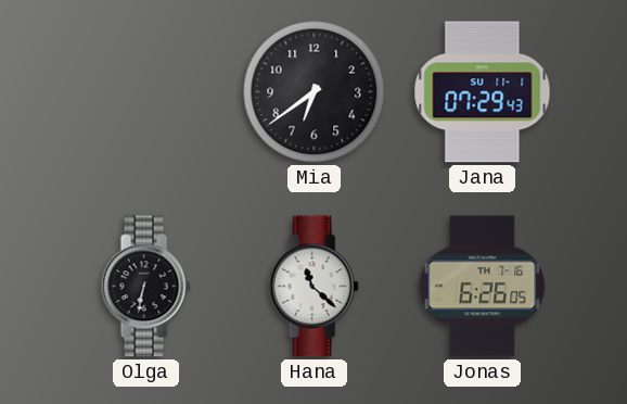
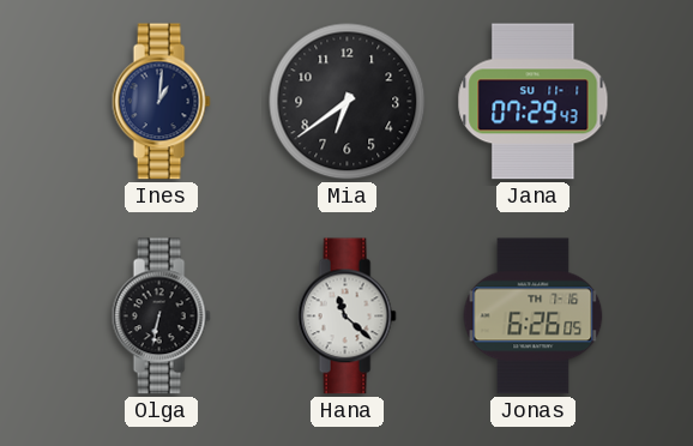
Ines: none -> 1:01 (161, 102)
